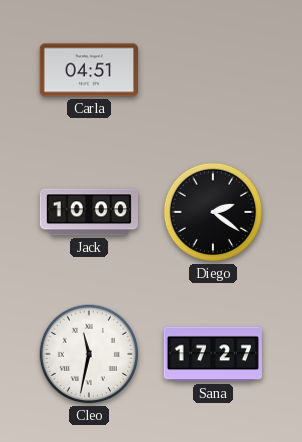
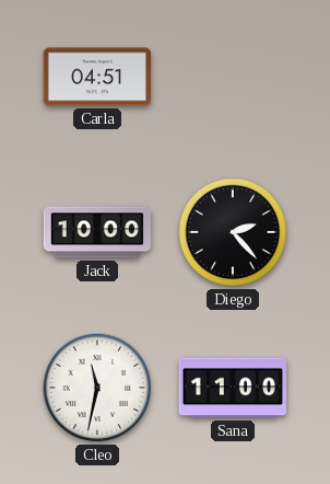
Diego: 2:21 -> 2:23 (233, 232)
Sana: 17:27 -> 11:00 (232, 388)
